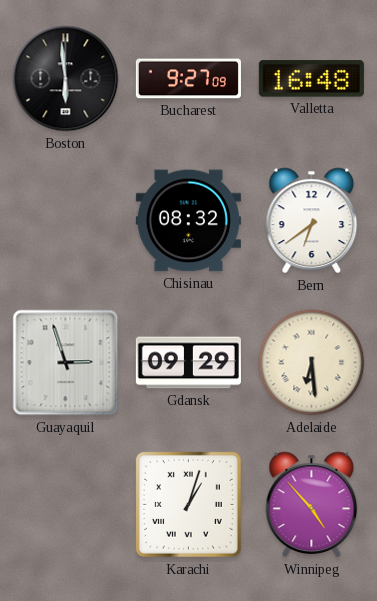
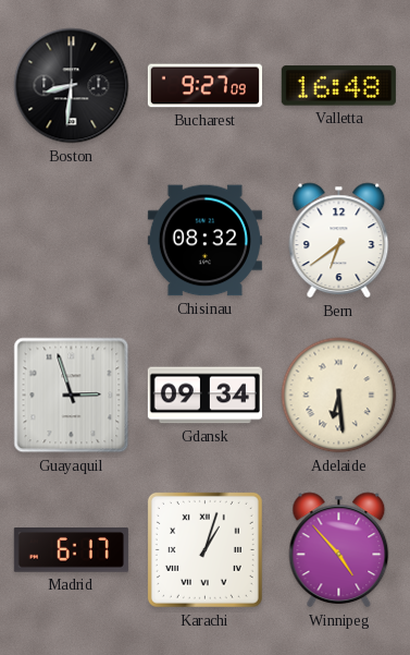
Boston: 5:59 -> 8:31 (72, 86)
Gdansk: 09:29 -> 09:34 (204, 396)
Madrid: none -> 6:17 (71, 550)
